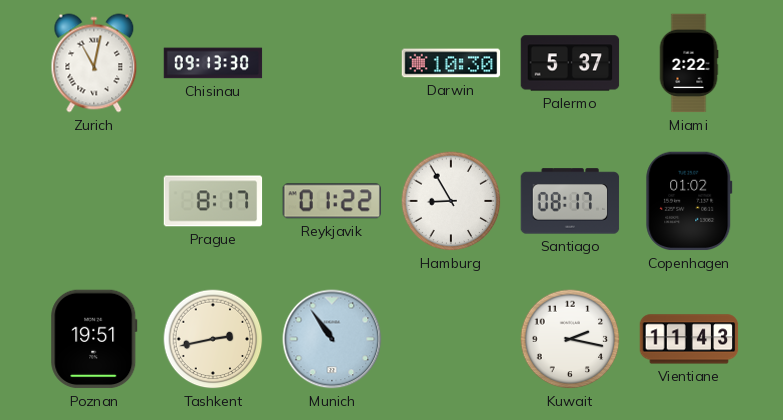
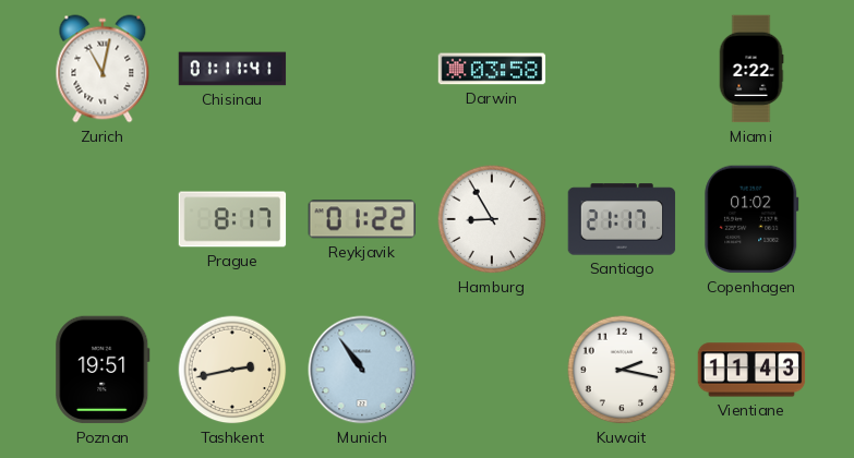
Chisinau: 09:13 -> 01:11 (232, 69)
Darwin: 10:30 -> 03:58 (492, 69)
Palermo: 5:37 -> none (570, 63)
Santiago: 08:17 -> 21:17 (622, 219)
